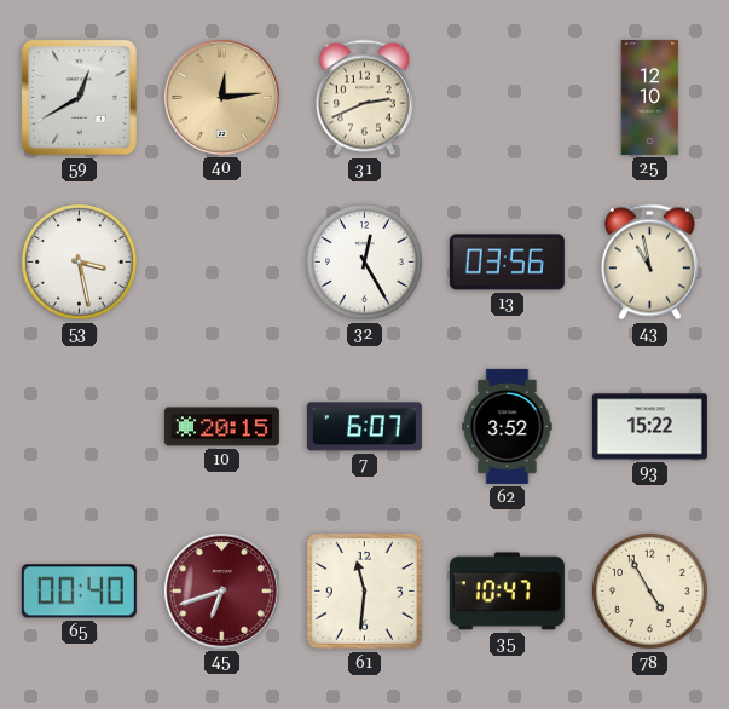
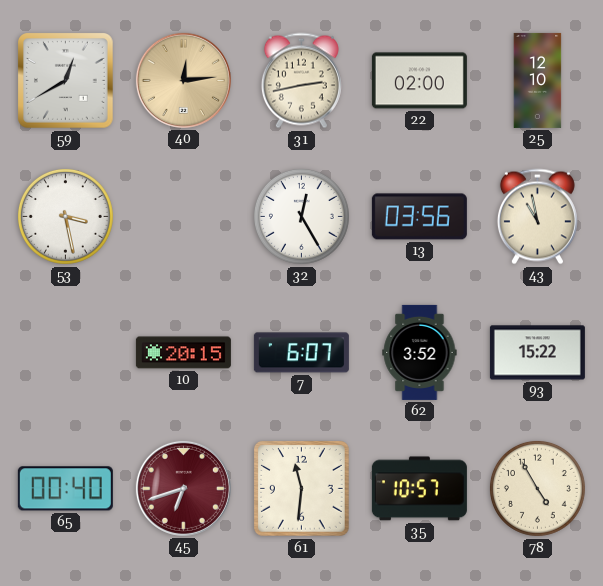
31: 2:41 -> 2:43 (301, 81)
22: none -> 02:00 (419, 81)
35: 10:47 -> 10:57 (419, 489)
